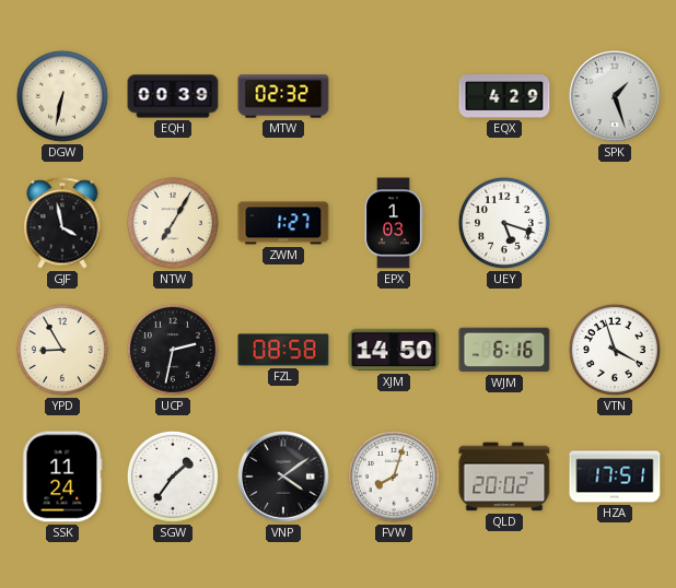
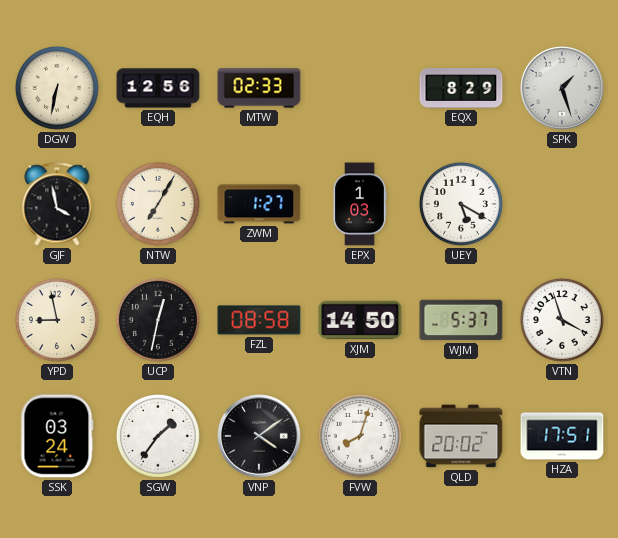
EQH: 00:39 -> 12:56 (158, 88)
MTW: 02:32 -> 02:33 (259, 88)
EQX: 4:29 -> 8:29 (461, 88)
UEY: 5:18 -> 5:20 (461, 204)
YPD: 8:55 -> 8:58 (57, 320)
UCP: 2:32 -> 12:32 (158, 320)
WJM: 6:16 -> 5:37 (461, 320)
SSK: 11:24 -> 03:24 (57, 436)
